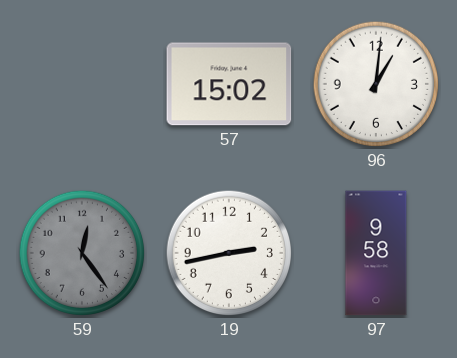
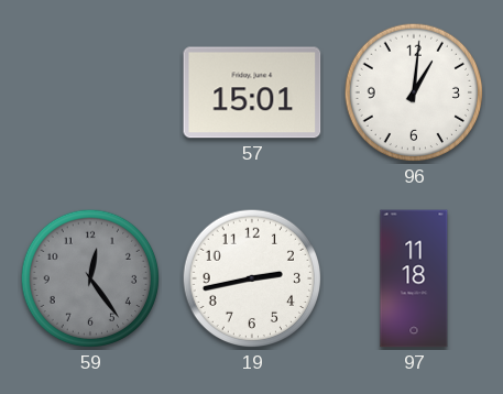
57: 15:02 -> 15:01 (252, 92)
97: 9:58 -> 11:18 (414, 278)
